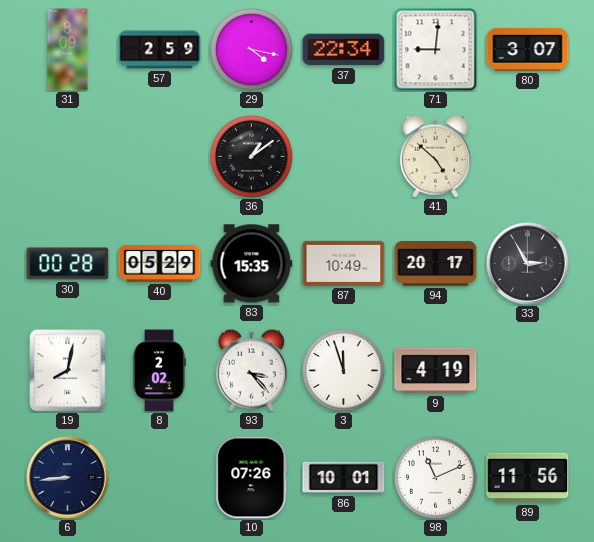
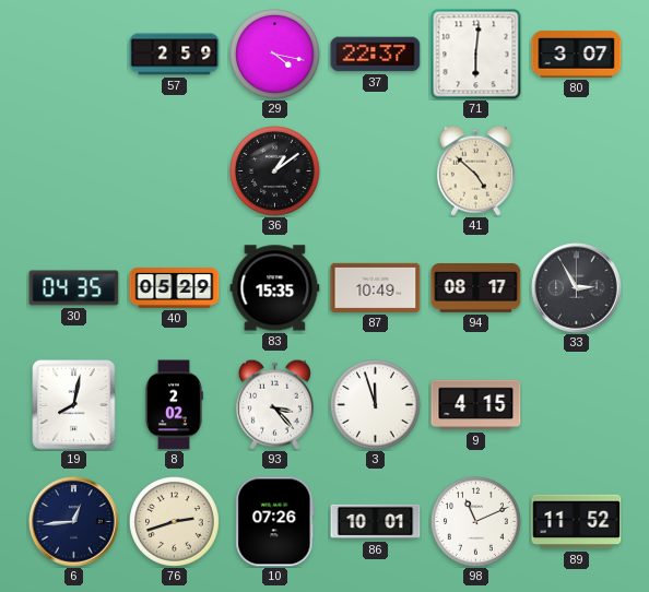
31: 8:09 -> none (68, 50)
37: 22:34 -> 22:37 (376, 55)
71: 9:01 -> 6:01 (476, 55)
30: 00:28 -> 04:35 (74, 288)
94: 20:17 -> 08:17 (476, 288)
9: 4:19 -> 4:15 (476, 405)
6: 8:44 -> 12:44 (74, 522)
76: none -> 2:42 (175, 522)
89: 11:56 -> 11:52 (577, 522)
